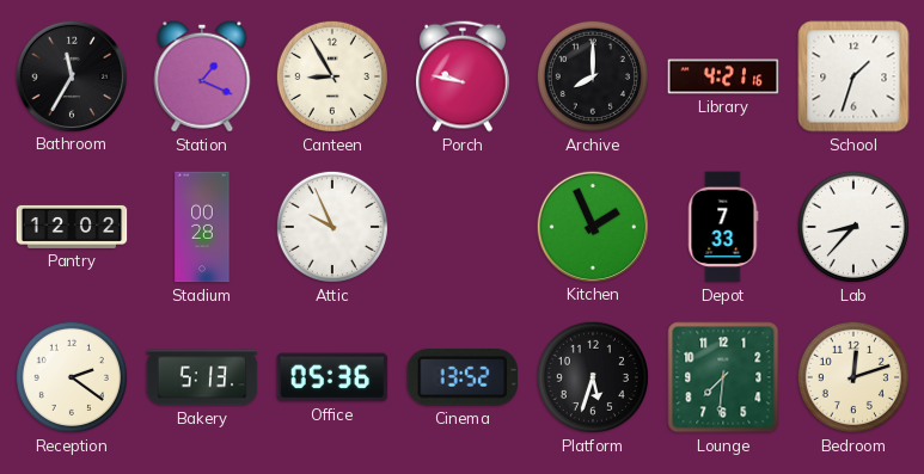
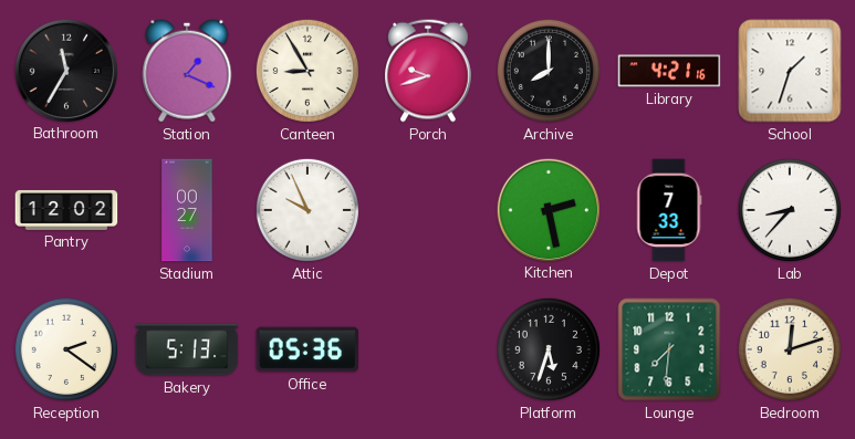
Porch: 9:47 -> 9:42 (429, 71)
Stadium: 00:28 -> 00:27 (187, 210)
Kitchen: 1:56 -> 2:28 (548, 209)
Cinema: 13:52 -> none (461, 377)
